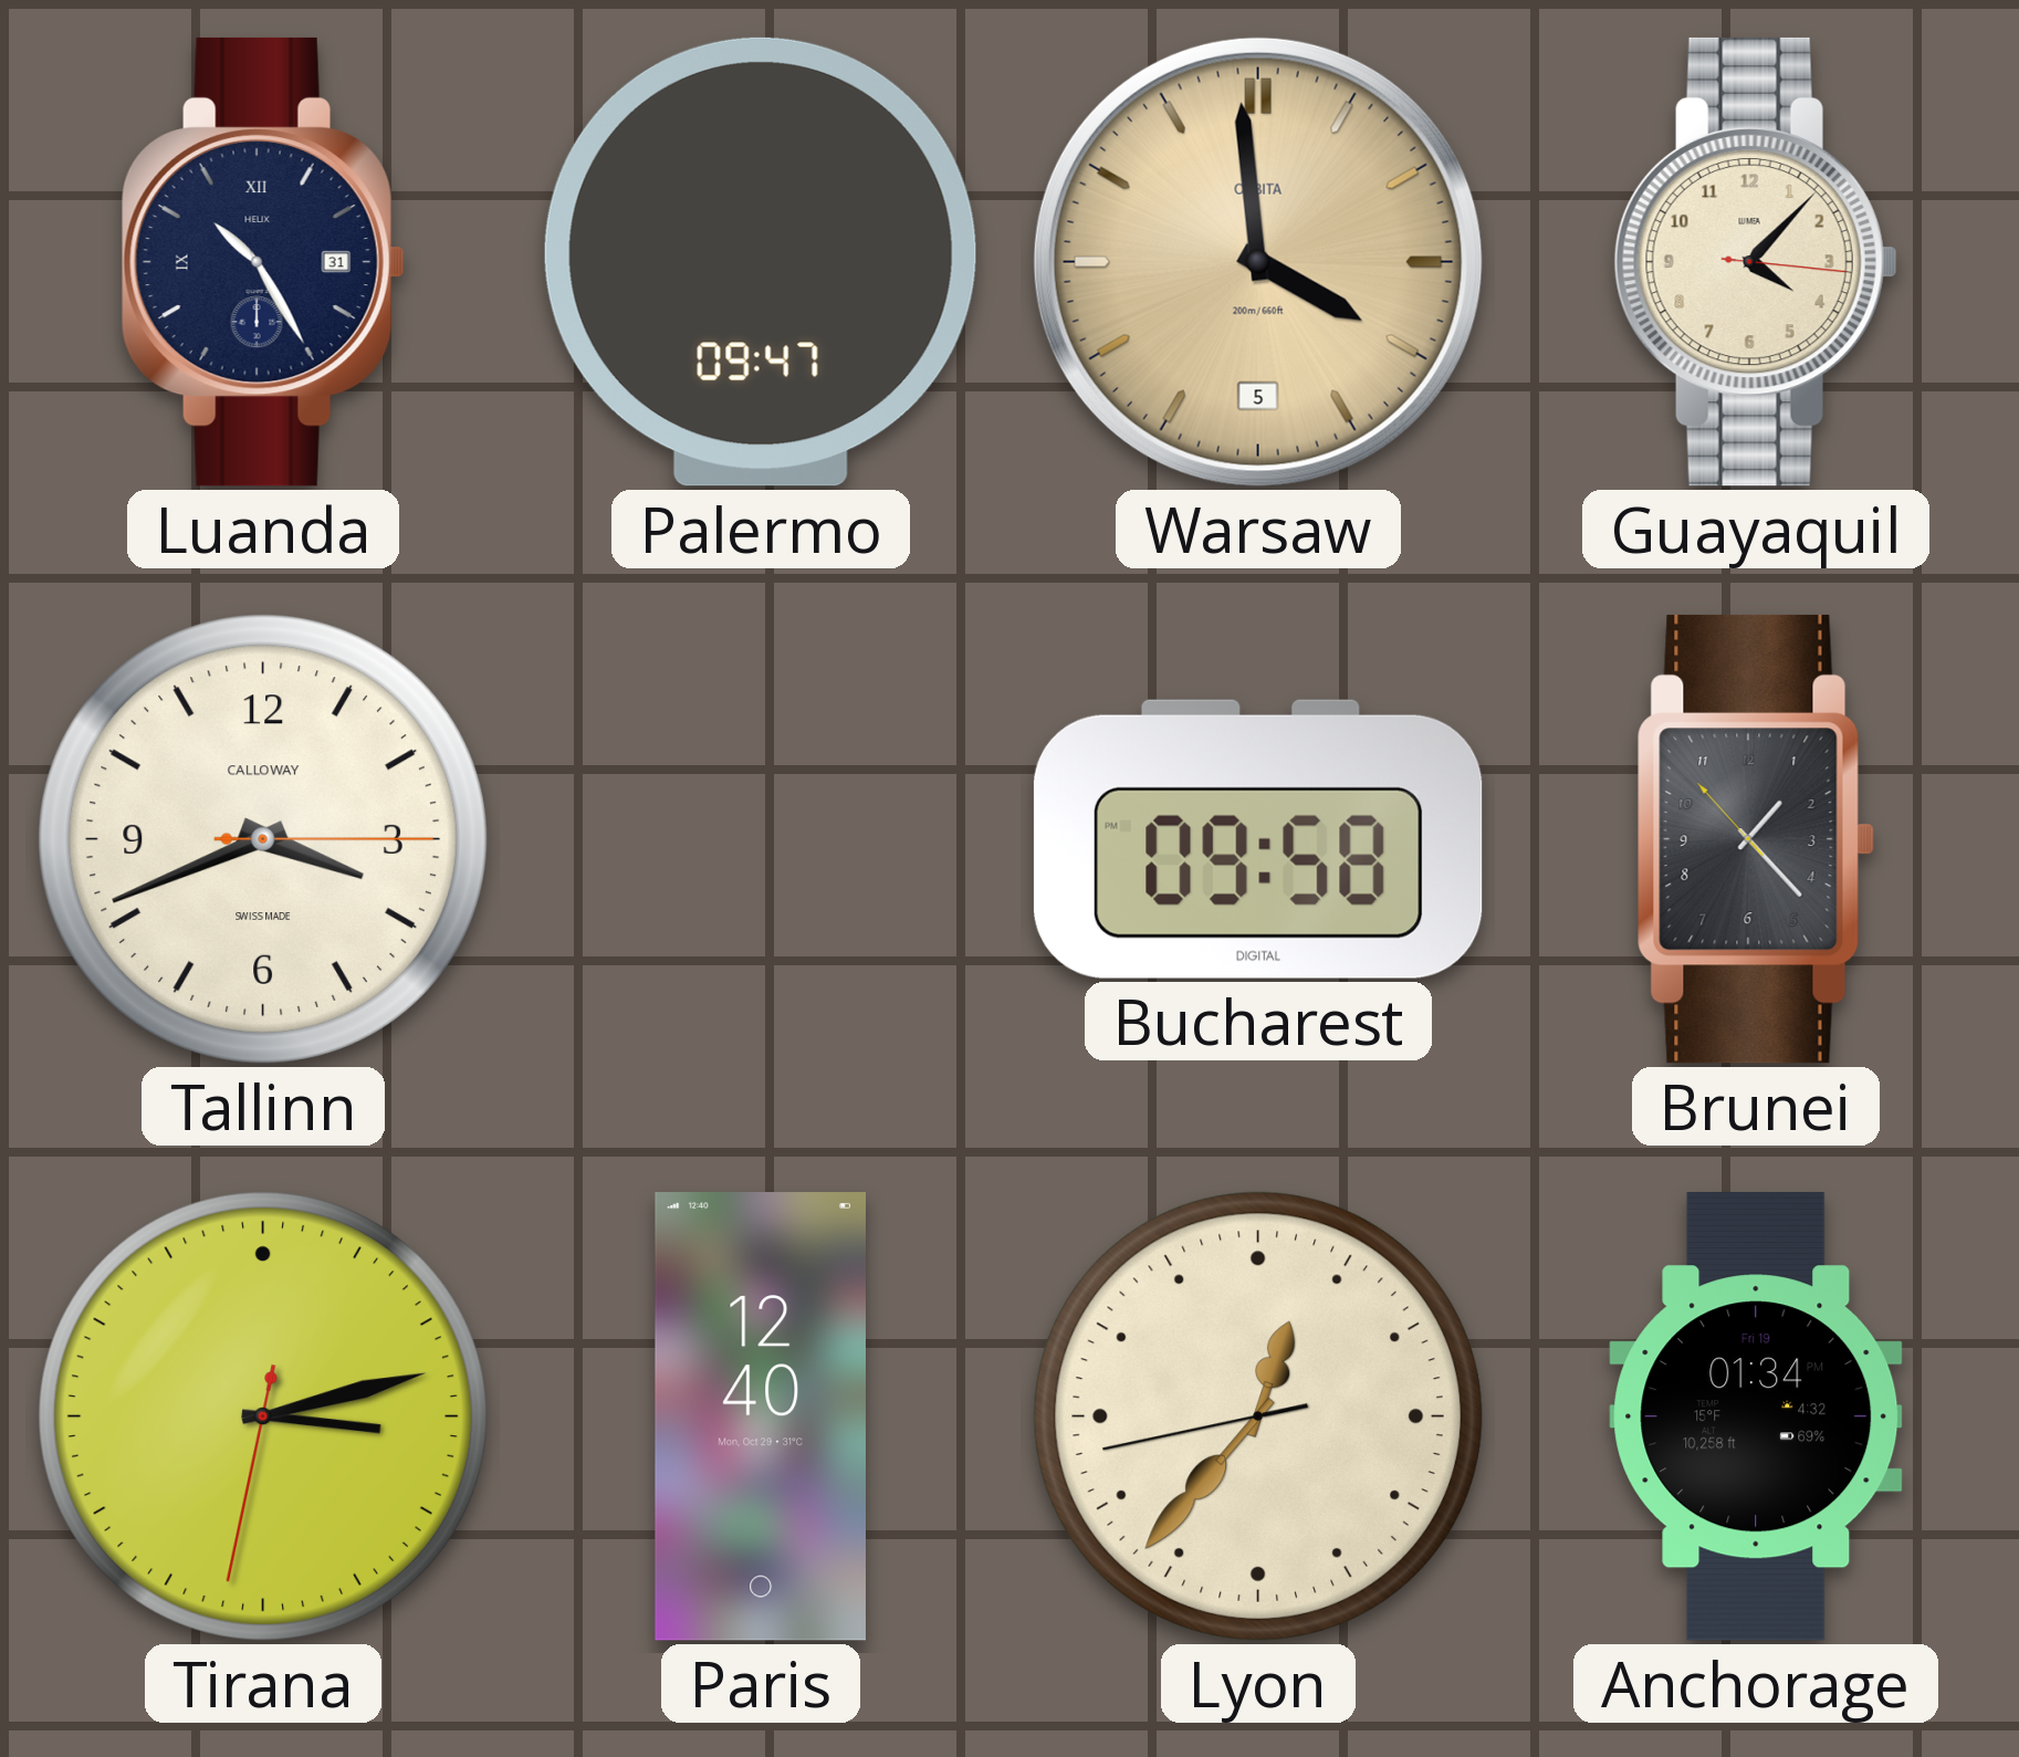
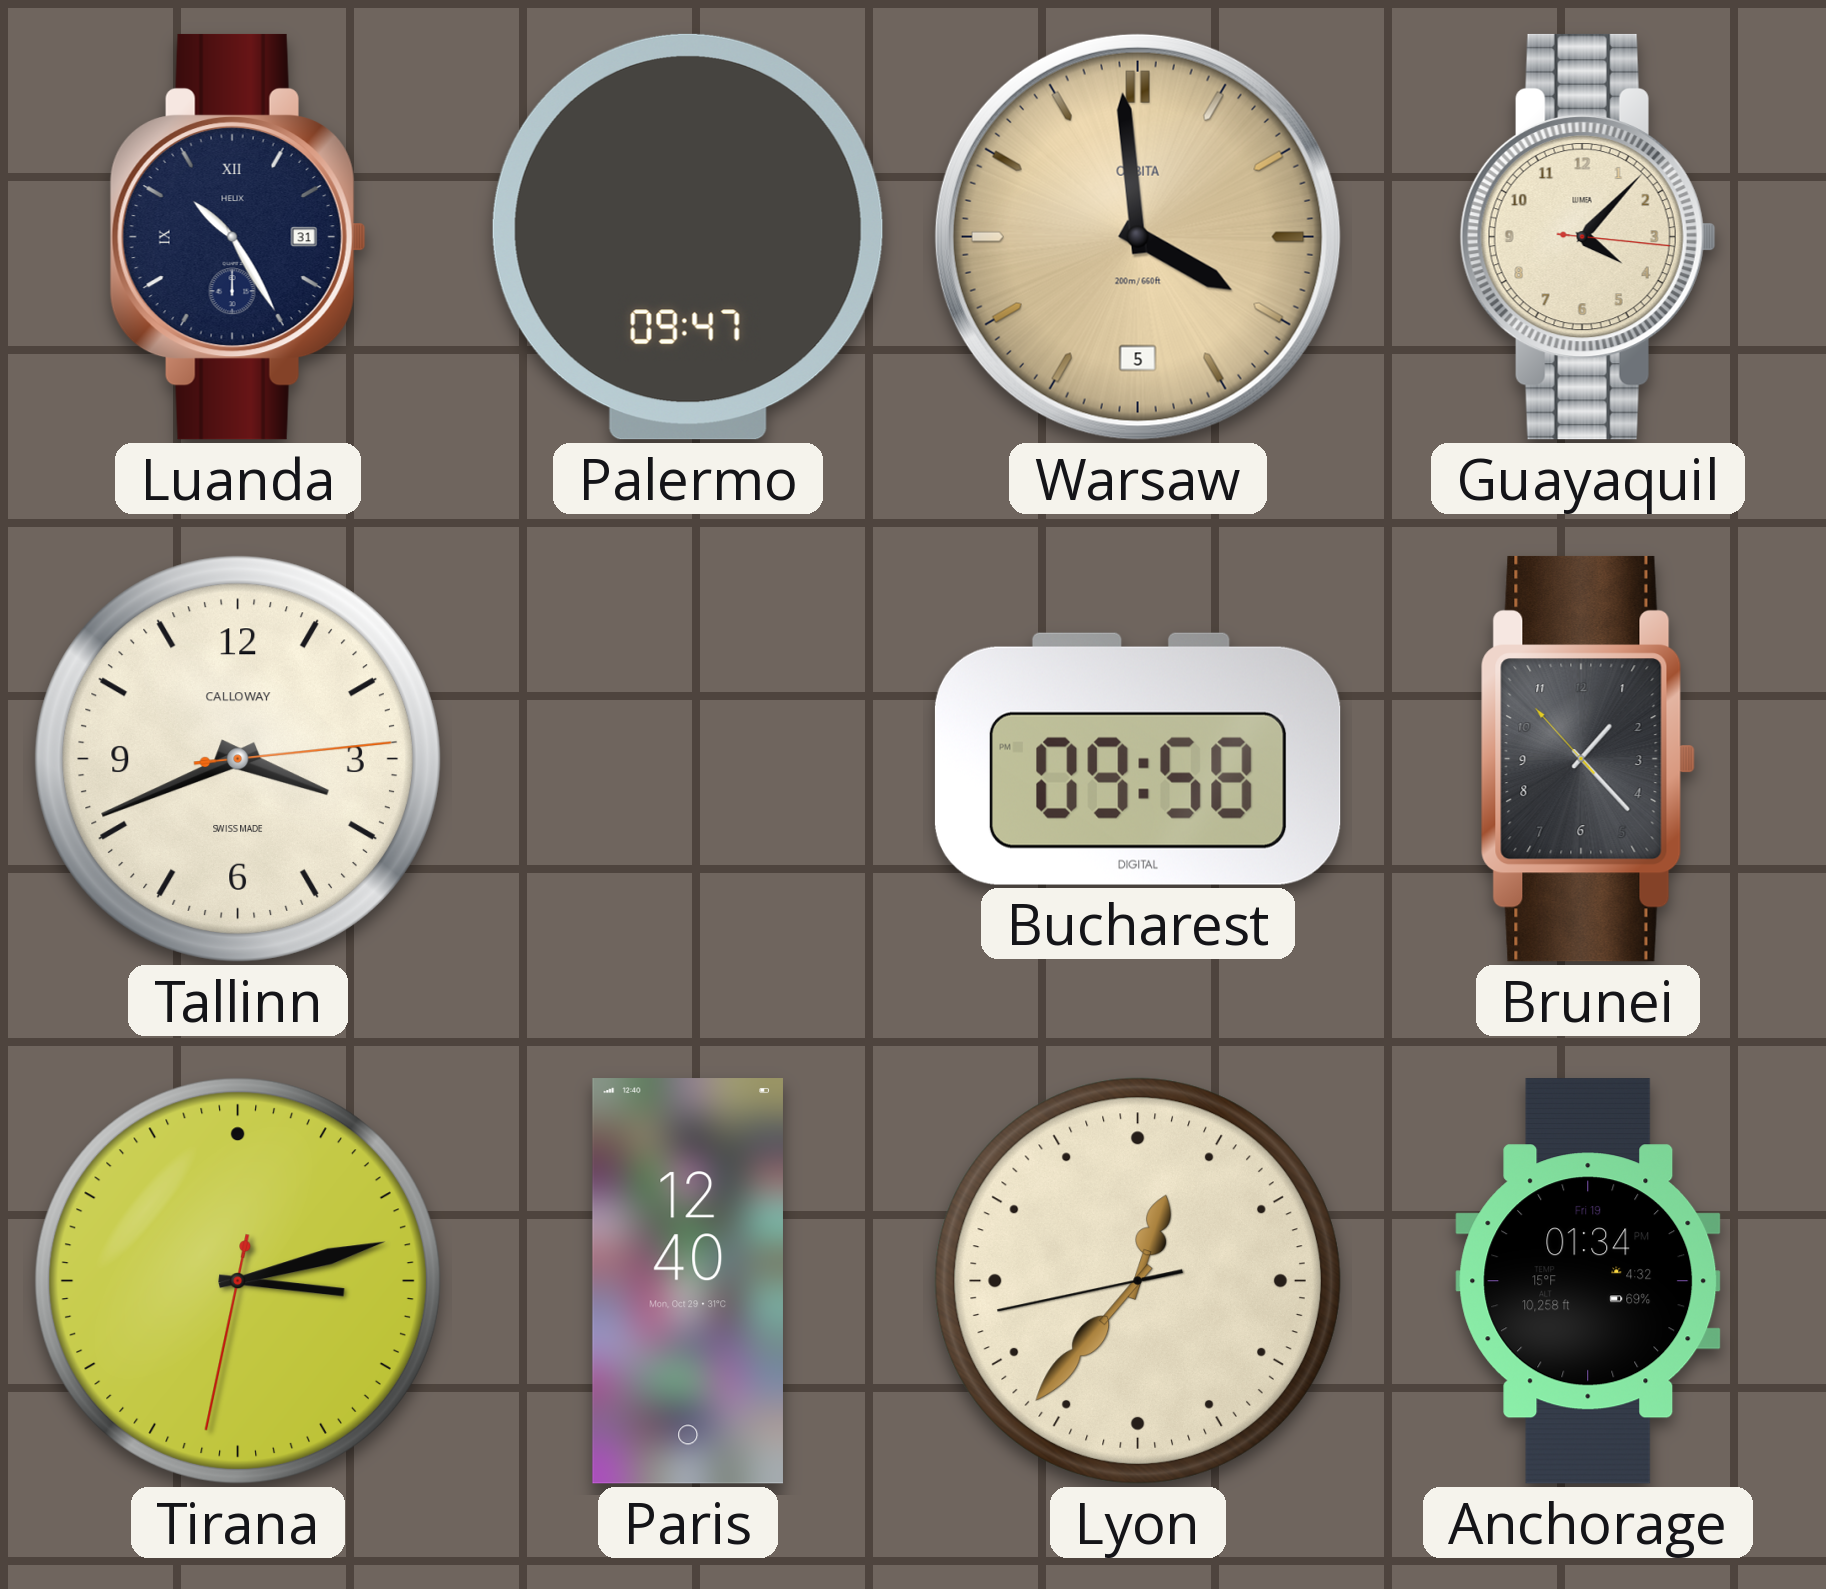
Tallinn: 3:41:15 -> 3:41:14 (238, 759)
